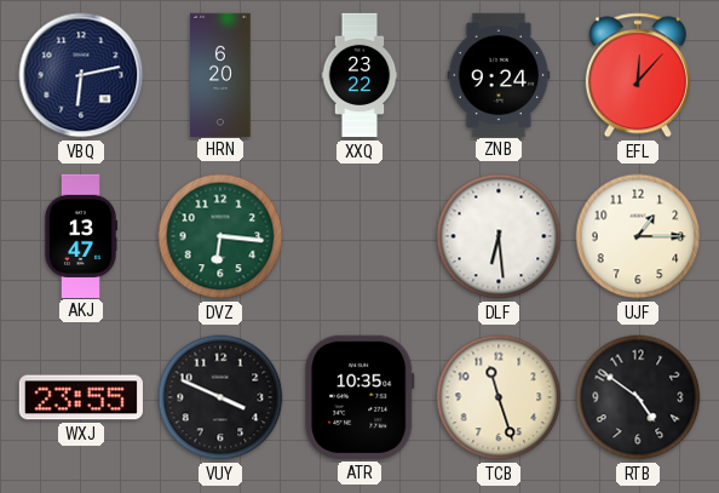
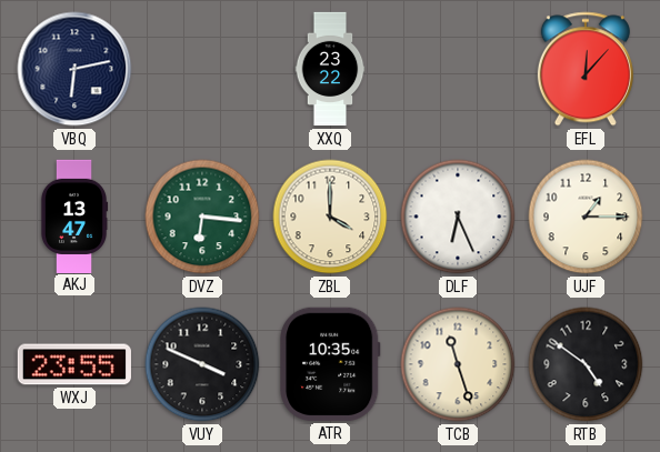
HRN: 6:20 -> none (220, 74)
ZNB: 9:24 -> none (499, 74)
ZBL: none -> 4:00 (330, 217)
DLF: 6:29 -> 6:26 (458, 217)
